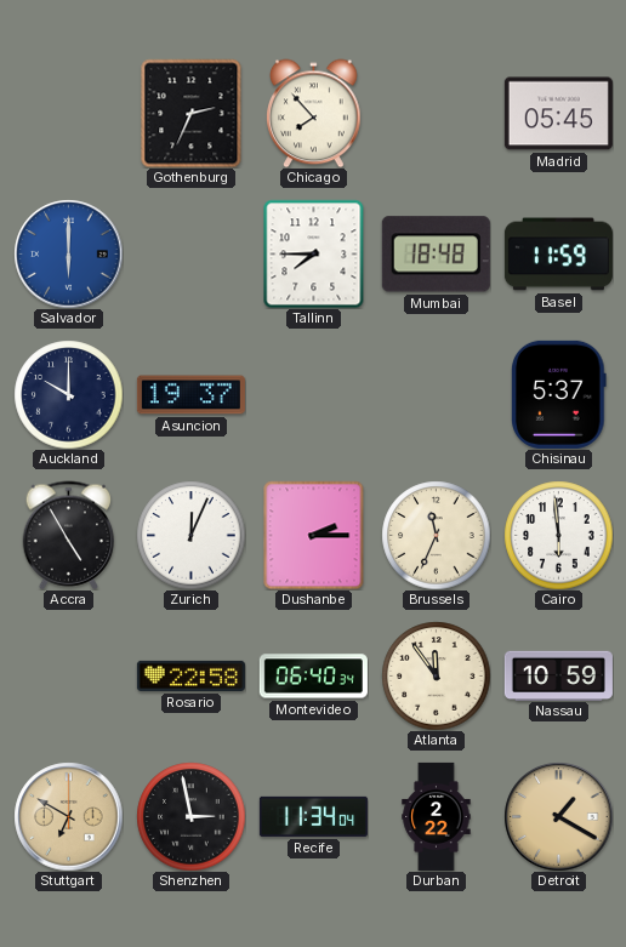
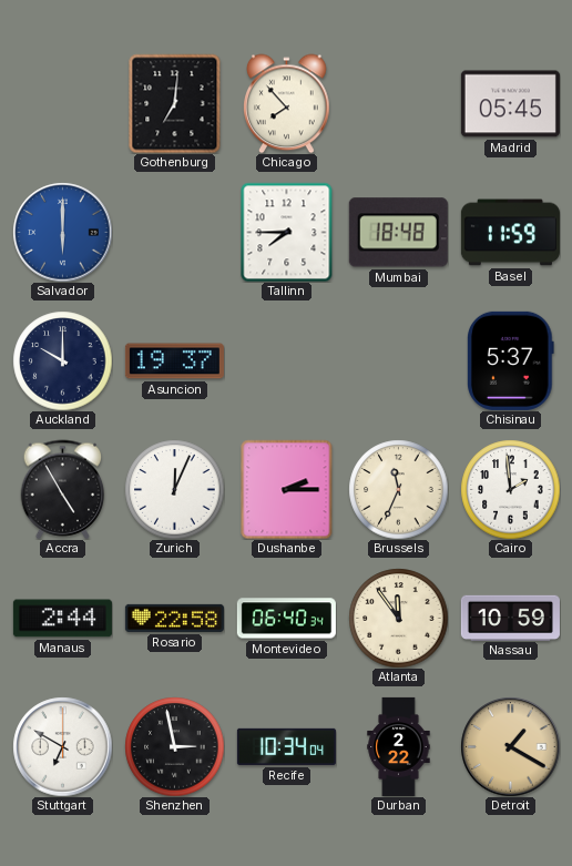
Gothenburg: 2:34 -> 7:01 (175, 103)
Cairo: 5:59 -> 1:59 (510, 489)
Manaus: none -> 2:44 (62, 619)
Stuttgart dial: champagne -> white (62, 746)
Recife: 11:34 -> 10:34 (286, 746)
